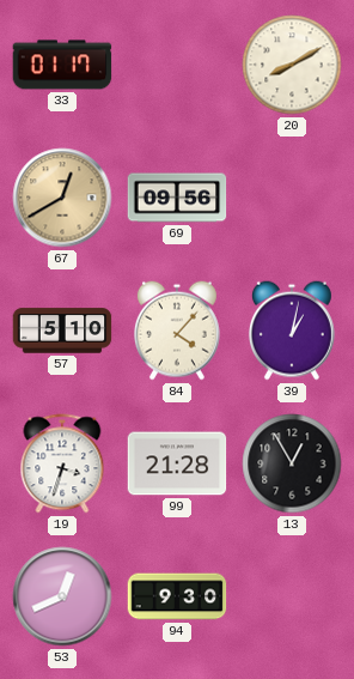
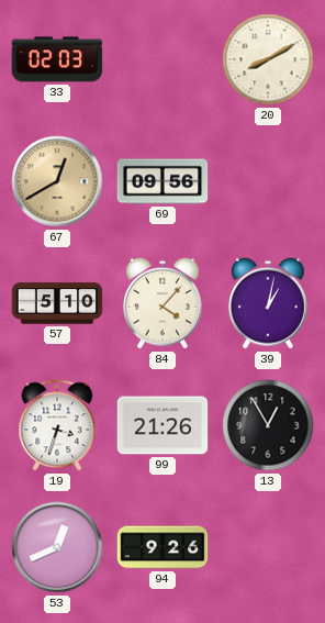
33: 01:17 -> 02:03 (57, 59)
99: 21:28 -> 21:26 (162, 425)
94: 9:30 -> 9:26 (162, 547)
